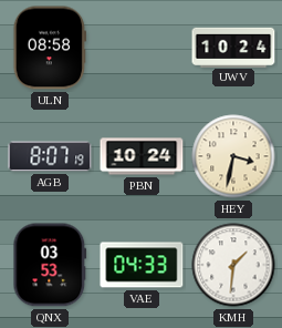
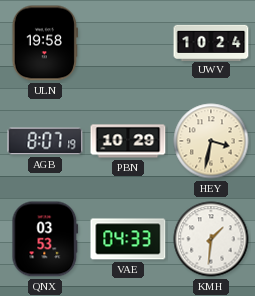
ULN: 08:58 -> 19:58 (45, 43)
PBN: 10:24 -> 10:29 (128, 141)
